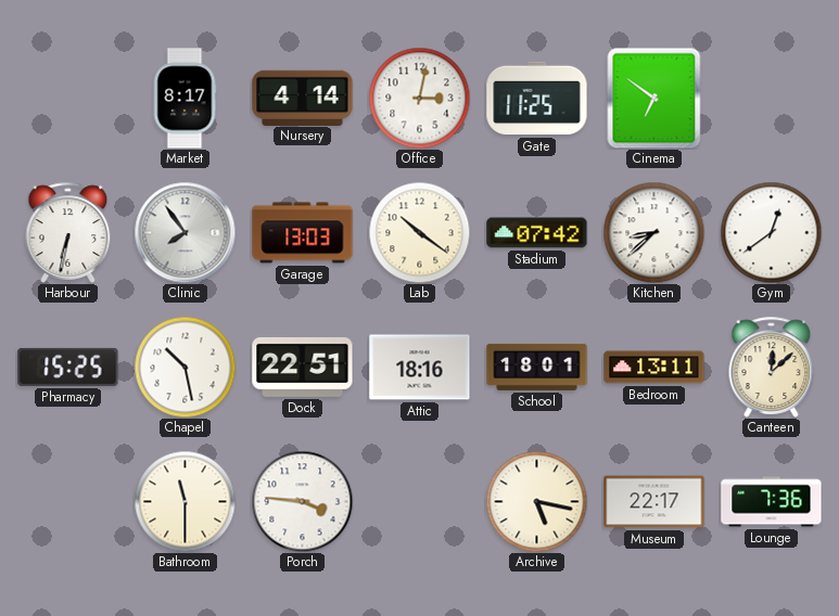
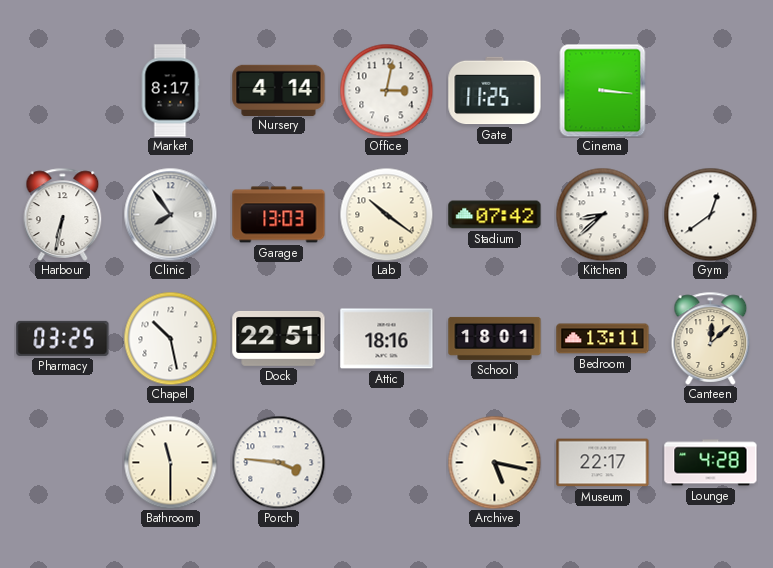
Cinema: 6:51 -> 3:16 (603, 90)
Pharmacy: 15:25 -> 03:25 (63, 338)
Lounge: 7:36 -> 4:28 (711, 463)
